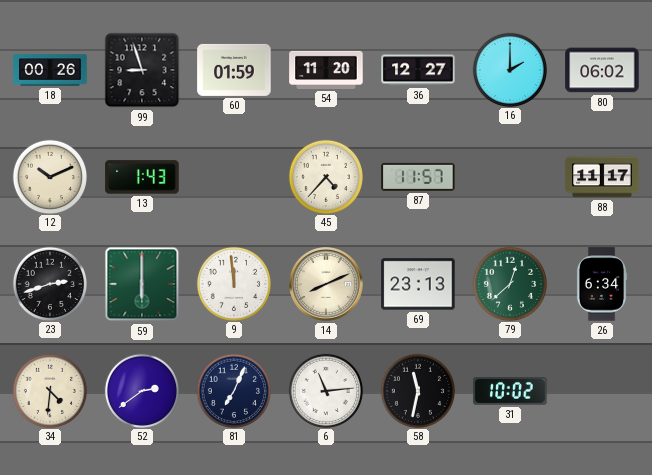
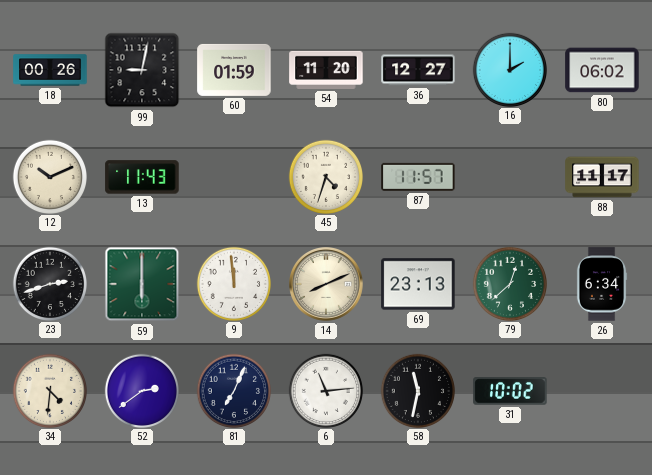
99: 8:57 -> 9:02 (142, 70)
13: 1:43 -> 11:43 (142, 177)
45: 4:37 -> 4:33 (325, 176)
